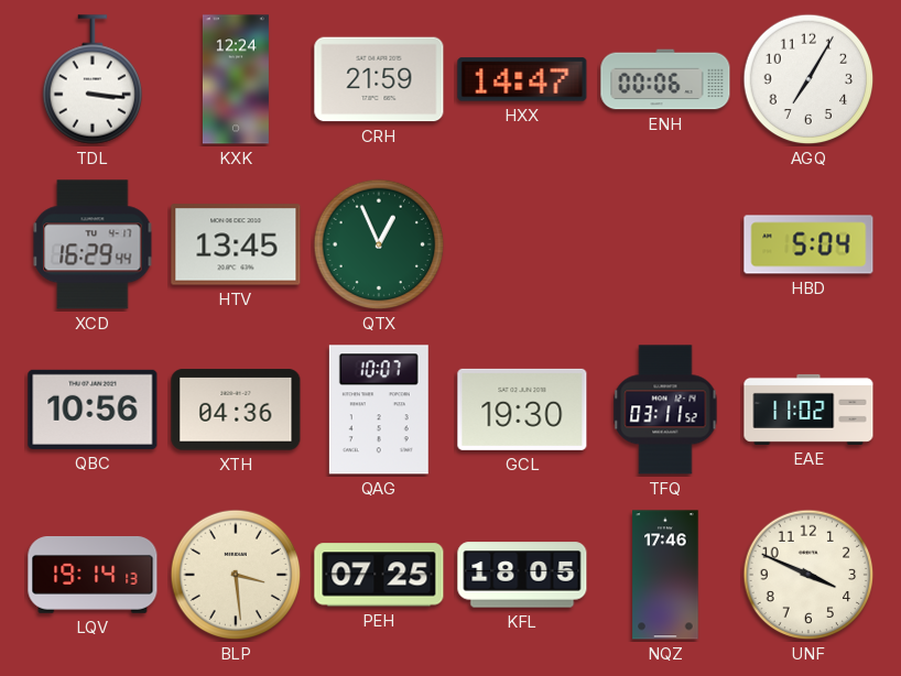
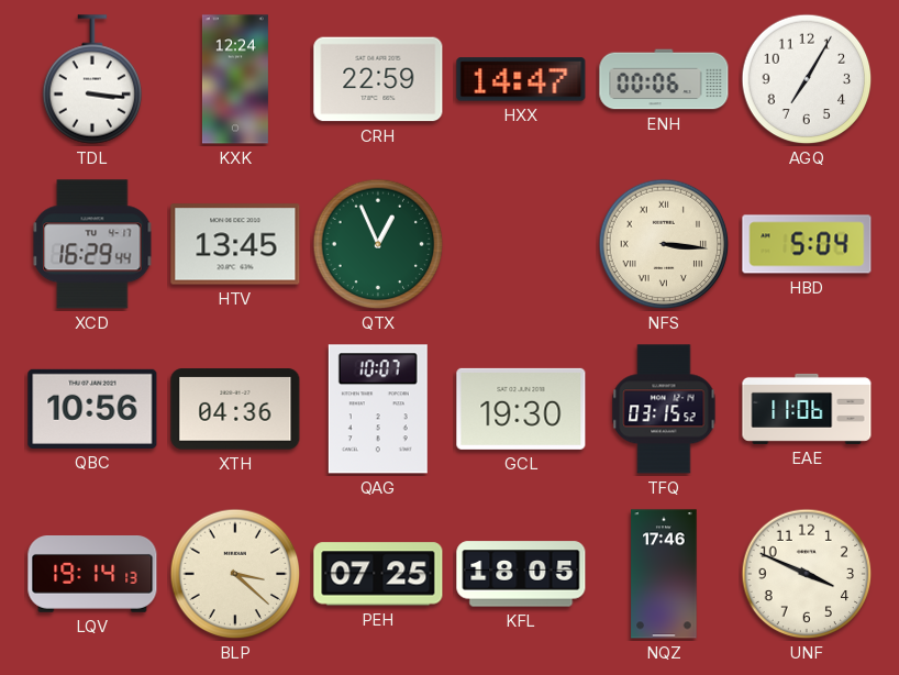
CRH: 21:59 -> 22:59 (378, 79)
NFS: none -> 3:16 (664, 244)
TFQ: 03:11 -> 03:15 (664, 409)
EAE: 11:02 -> 11:06 (807, 409)
BLP: 3:29 -> 3:22 (235, 574)
